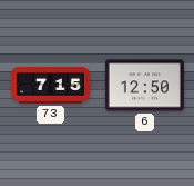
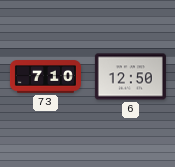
73: 7:15 -> 7:10 (45, 77)
